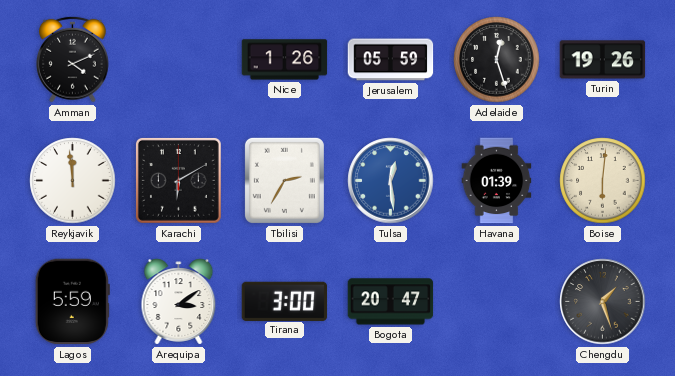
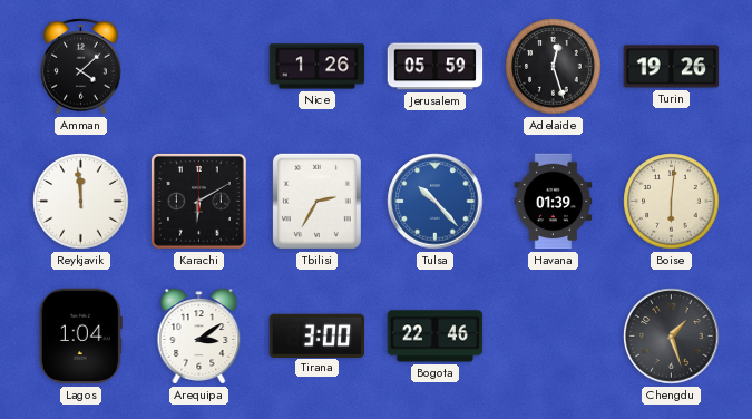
Amman: 4:11 -> 4:08 (81, 66)
Tulsa: 12:29 -> 10:23 (436, 202)
Lagos: 5:59 -> 1:04 (80, 337)
Bogota: 20:47 -> 22:46 (436, 337)
